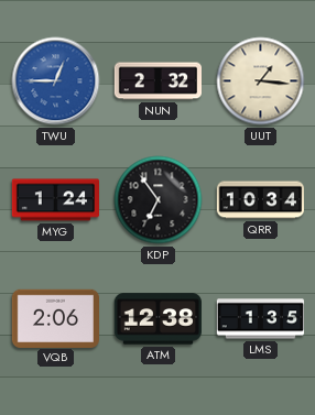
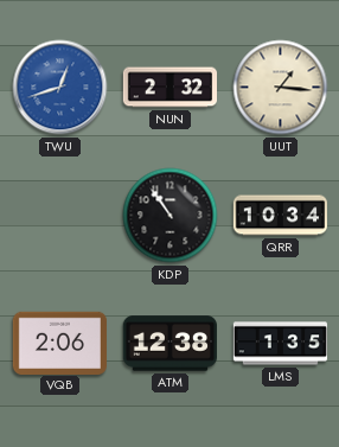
TWU: 12:45 -> 12:42 (60, 88)
MYG: 1:24 -> none (55, 200)
KDP: 6:54 -> 10:54 (171, 216)
